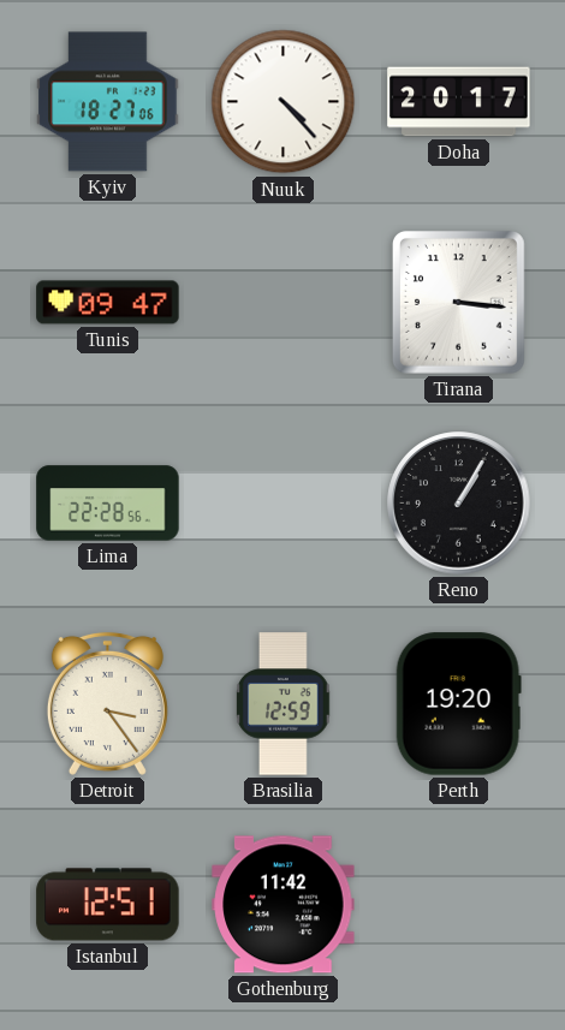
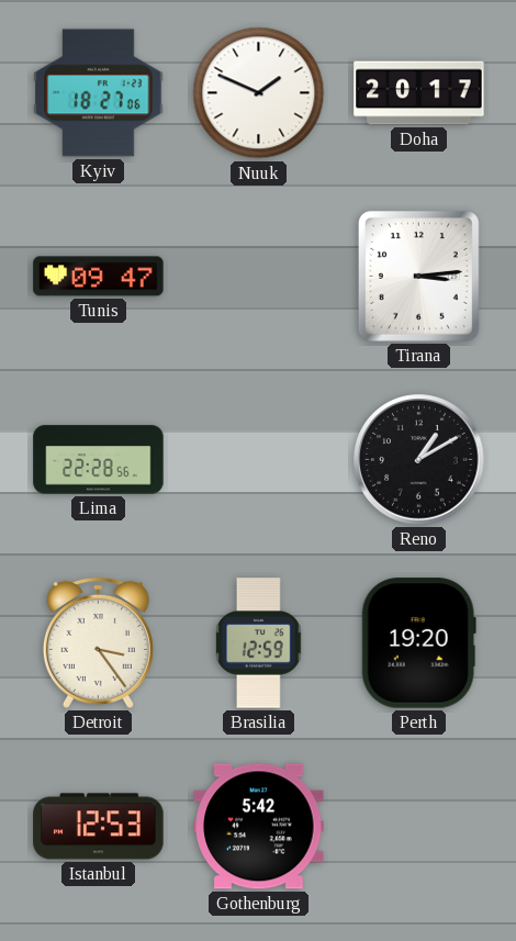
Nuuk: 4:23 -> 1:49 (259, 93)
Tirana: 3:16 -> 3:14 (418, 276)
Reno: 1:05 -> 1:10 (419, 460)
Istanbul: 12:51 -> 12:53 (99, 827)
Gothenburg: 11:42 -> 5:42 (259, 827)
